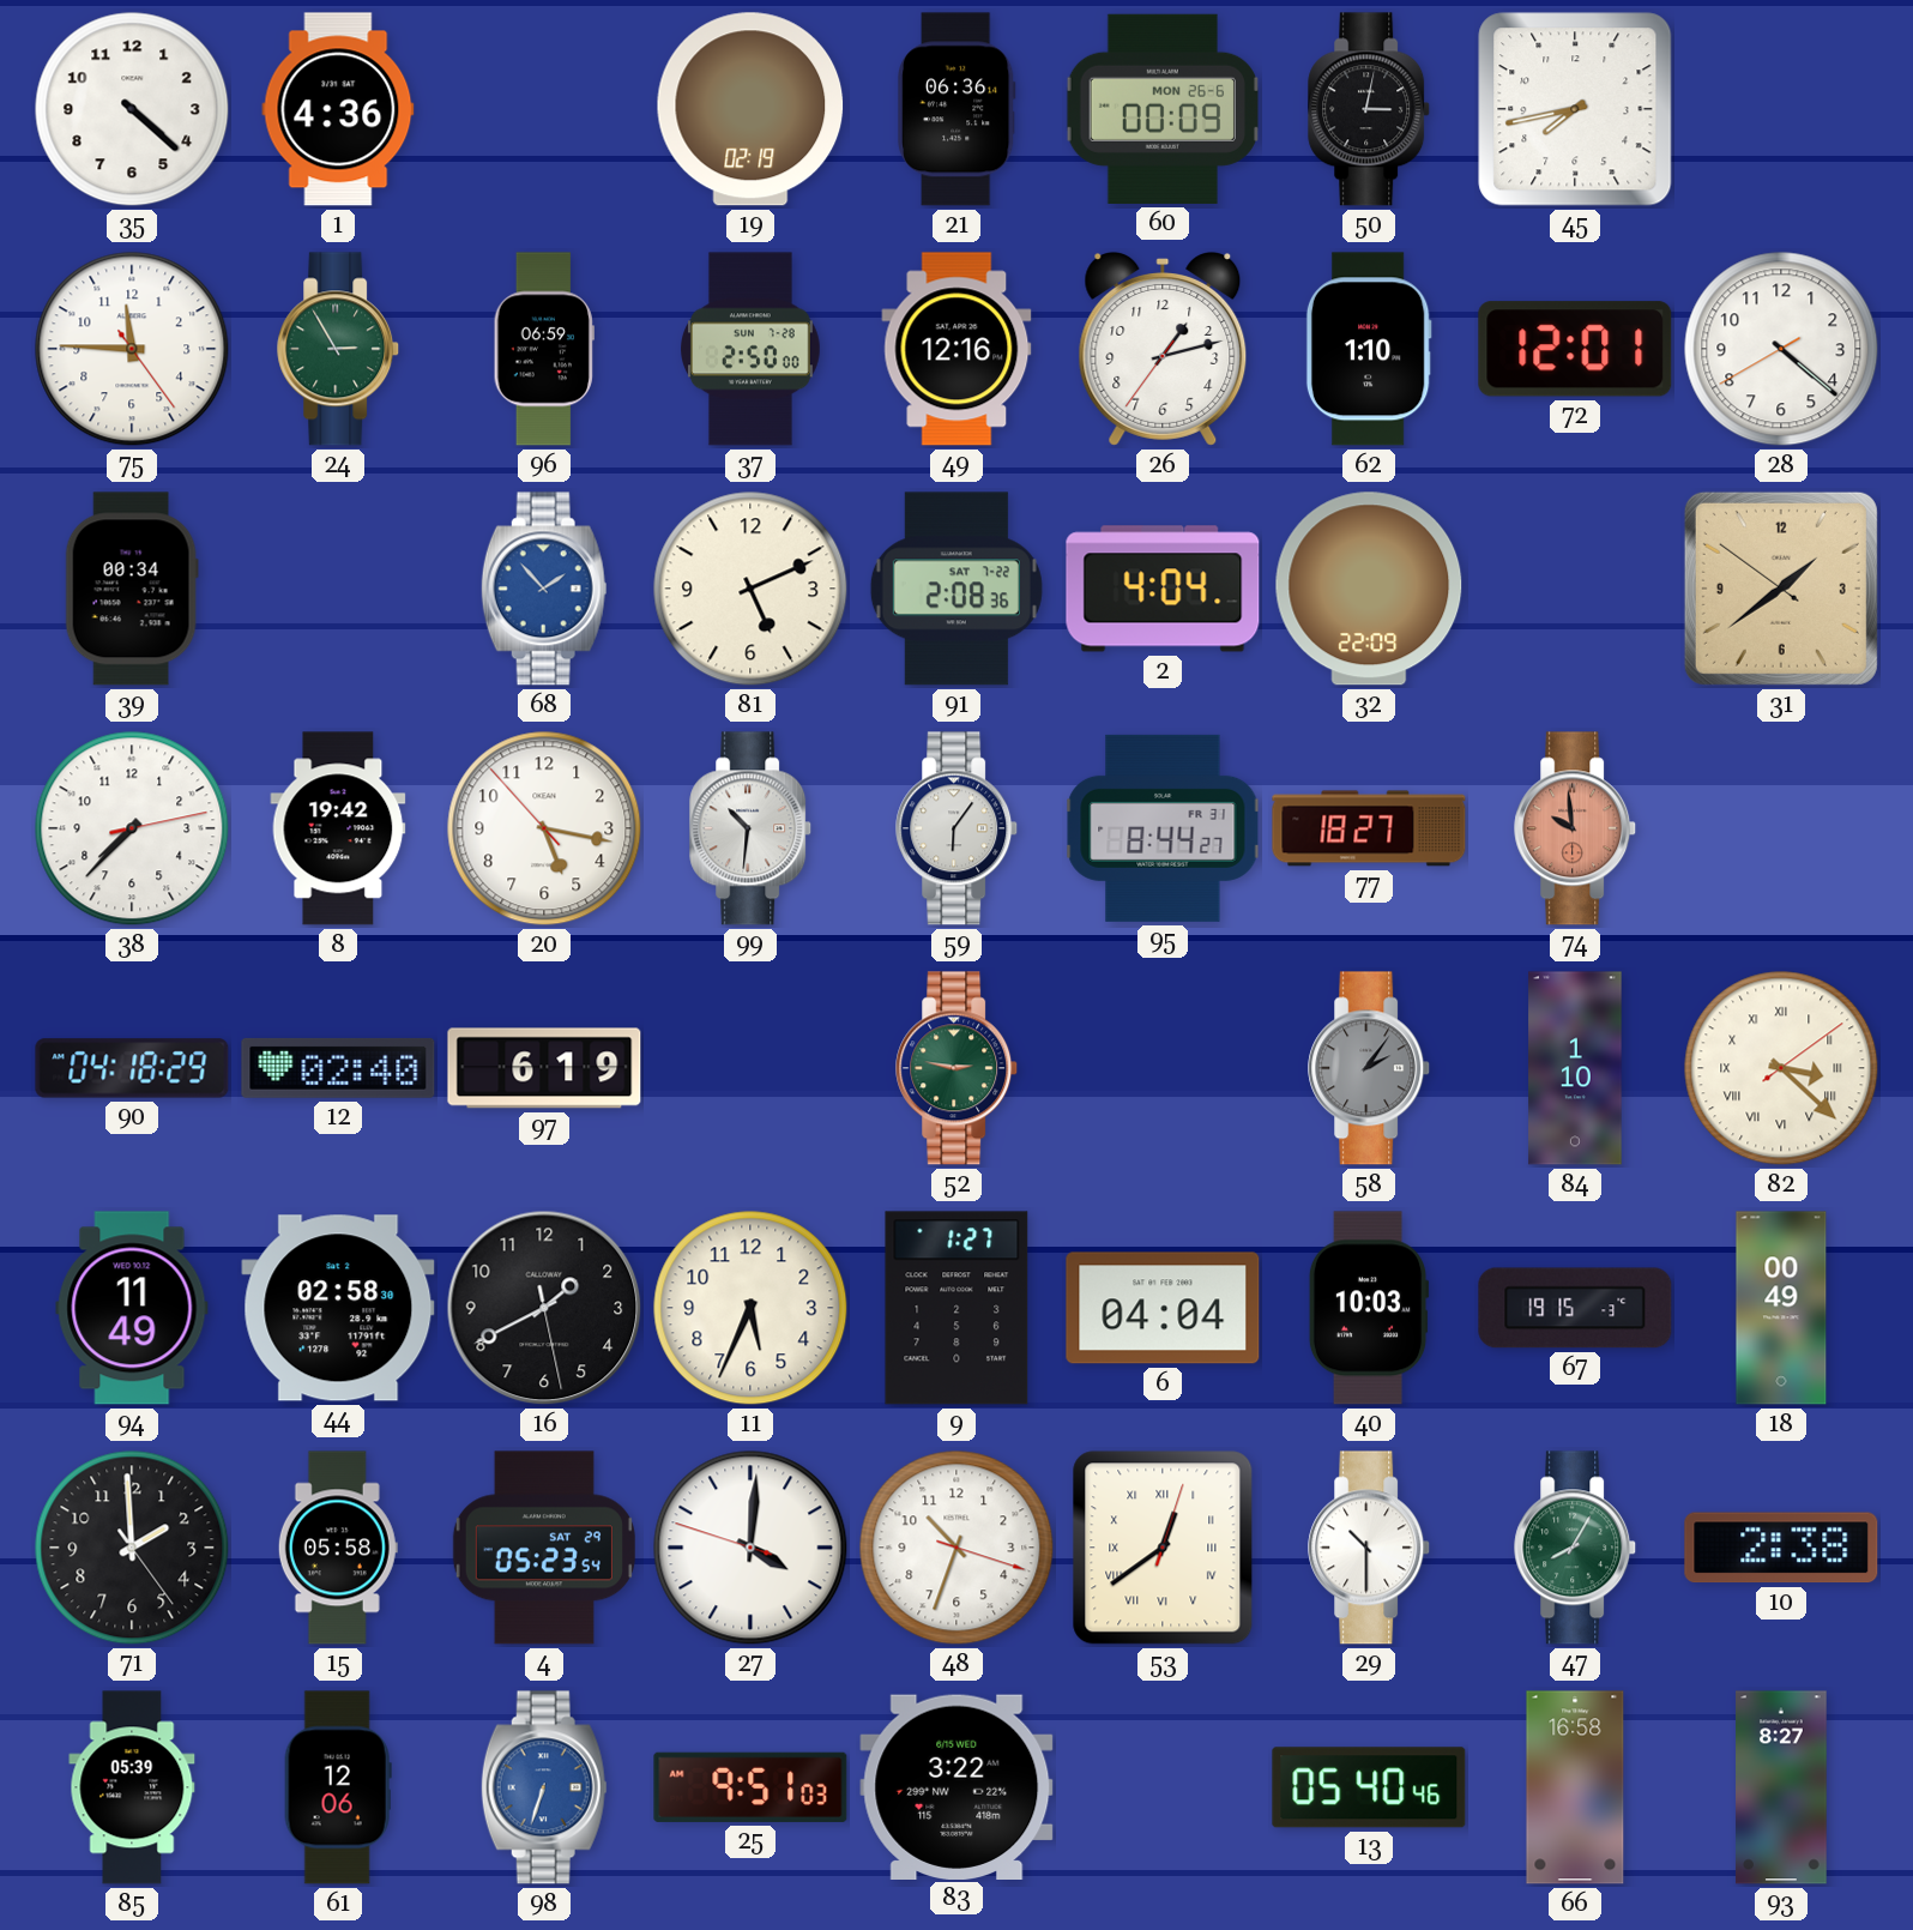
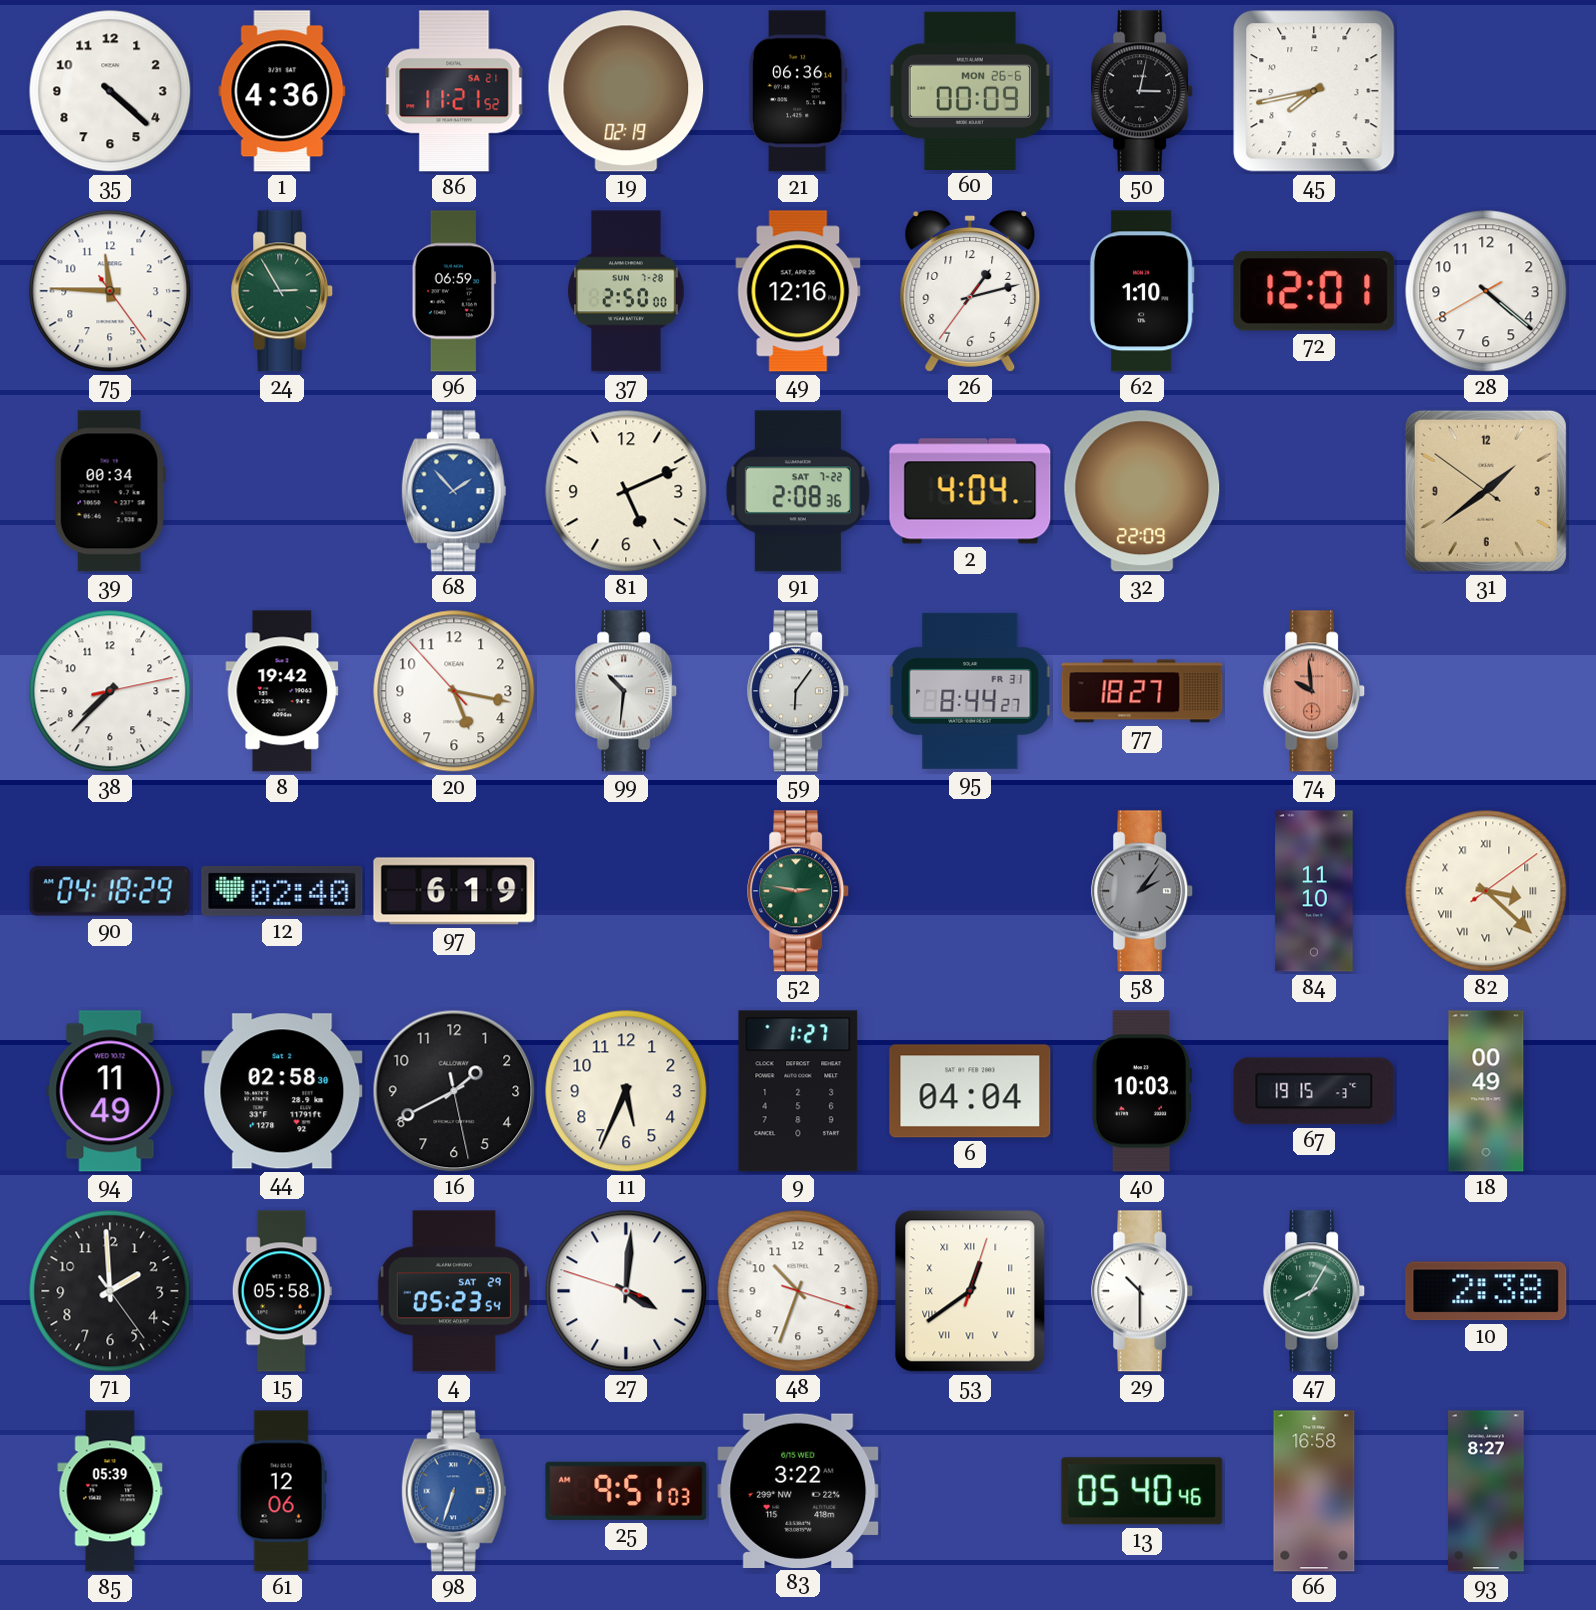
86: none -> 11:21 (454, 91)
84: 1:10 -> 11:10 (1314, 891)
